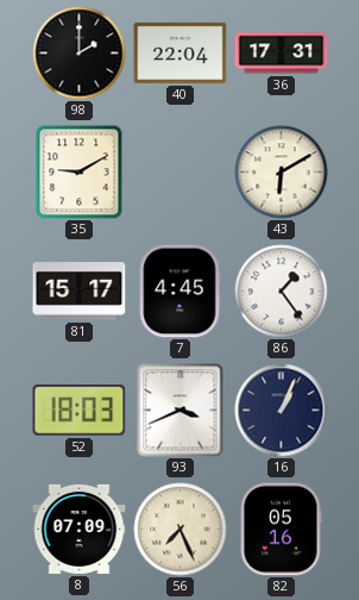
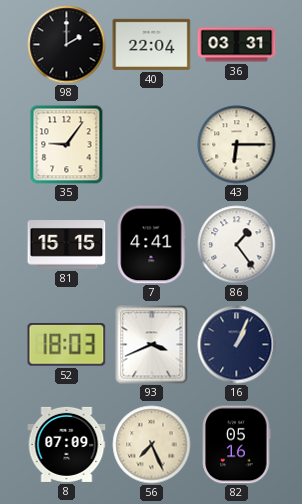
36: 17:31 -> 03:31 (237, 45)
35: 9:10 -> 9:06 (67, 145)
43: 6:10 -> 6:15 (237, 145)
81: 15:17 -> 15:15 (67, 245)
7: 4:45 -> 4:41 (151, 245)
